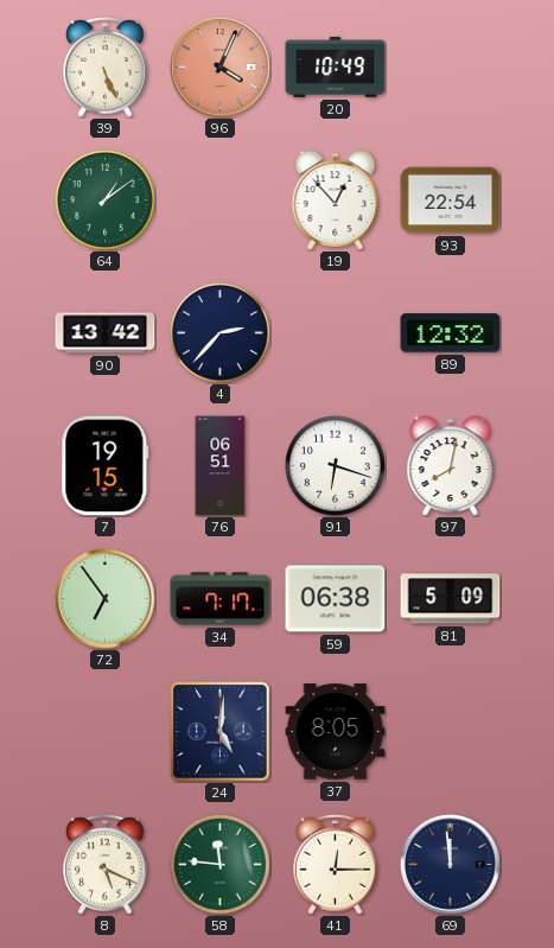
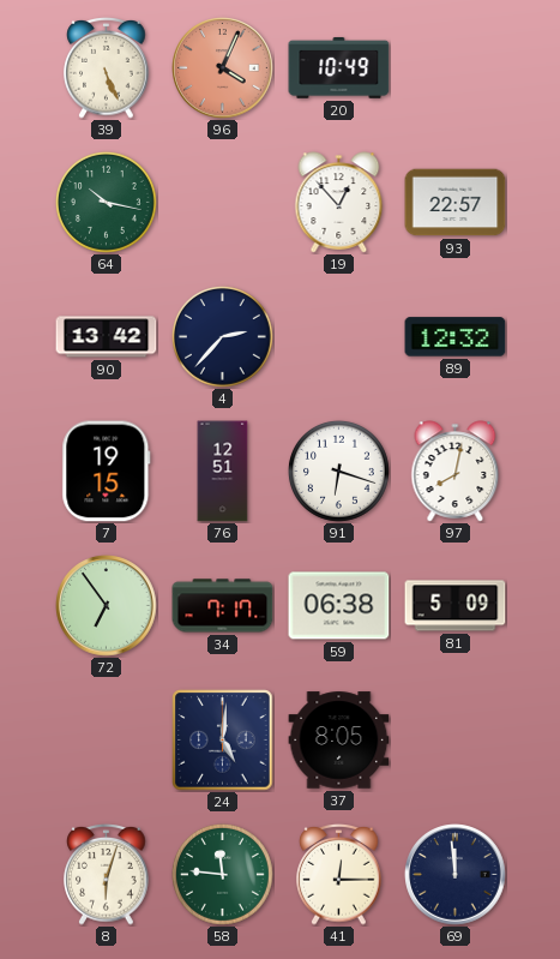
64: 1:09 -> 10:17 (106, 202)
93: 22:54 -> 22:57 (456, 203)
76: 06:51 -> 12:51 (223, 472)
8: 5:19 -> 6:03 (107, 875)
